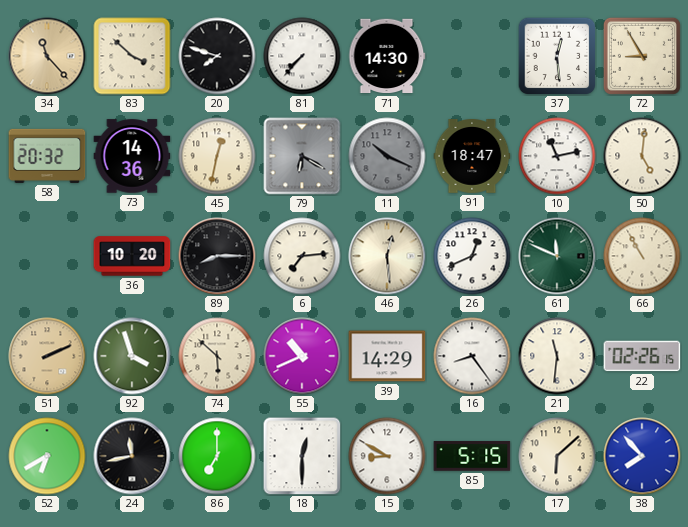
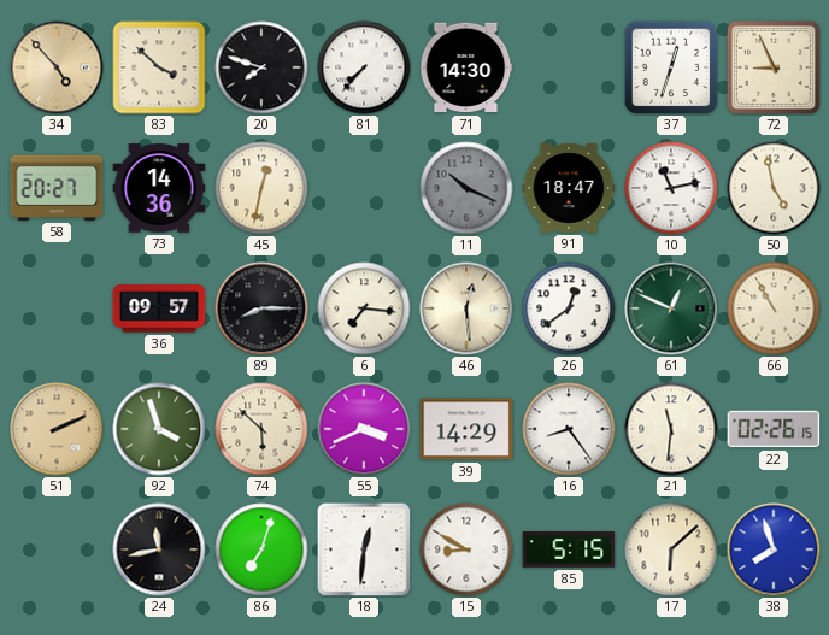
34: 11:23 -> 4:53 (57, 67)
37: 12:29 -> 12:33 (671, 67)
72: 8:55 -> 8:56 (774, 67)
58: 20:32 -> 20:27 (57, 188)
79: 6:20 -> none (302, 156)
50: 5:01 -> 4:58 (774, 188)
36: 10:20 -> 09:57 (159, 308)
6: 7:14 -> 7:16 (364, 308)
26: 12:41 -> 12:39 (569, 308)
61: 11:49 -> 12:49 (671, 308)
55: 10:41 -> 3:41 (364, 429)
52: 6:40 -> none (47, 456)
86: 7:00 -> 7:03 (261, 549)
18: 12:30 -> 12:31 (364, 549)
38: 7:53 -> 7:57 (774, 549)
